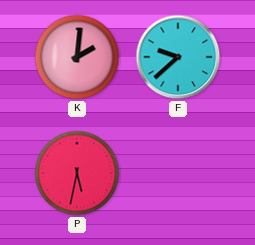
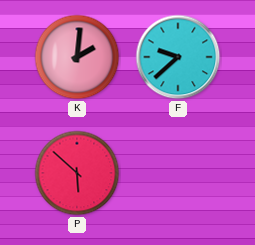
P: 5:32 -> 5:52 (77, 173)
